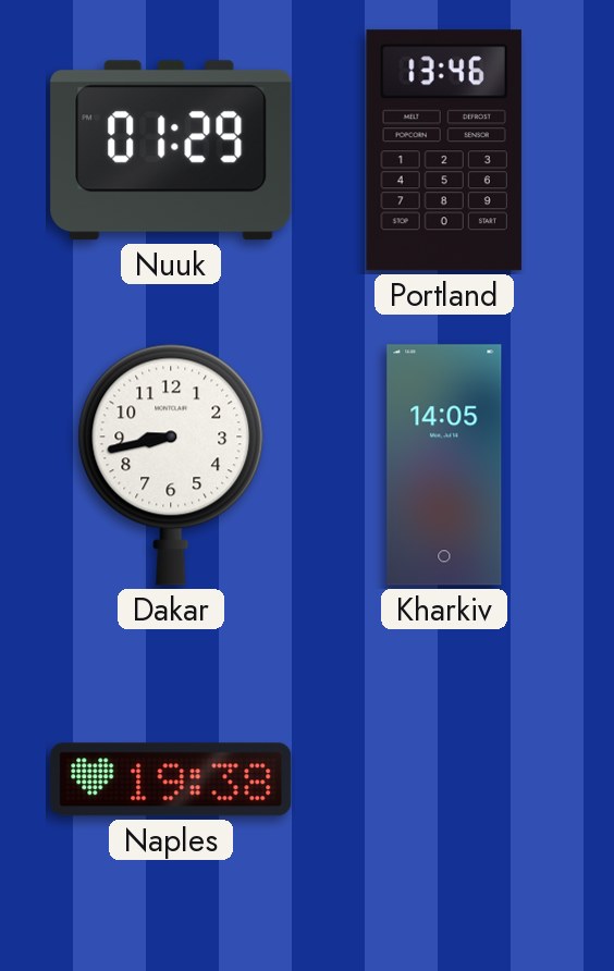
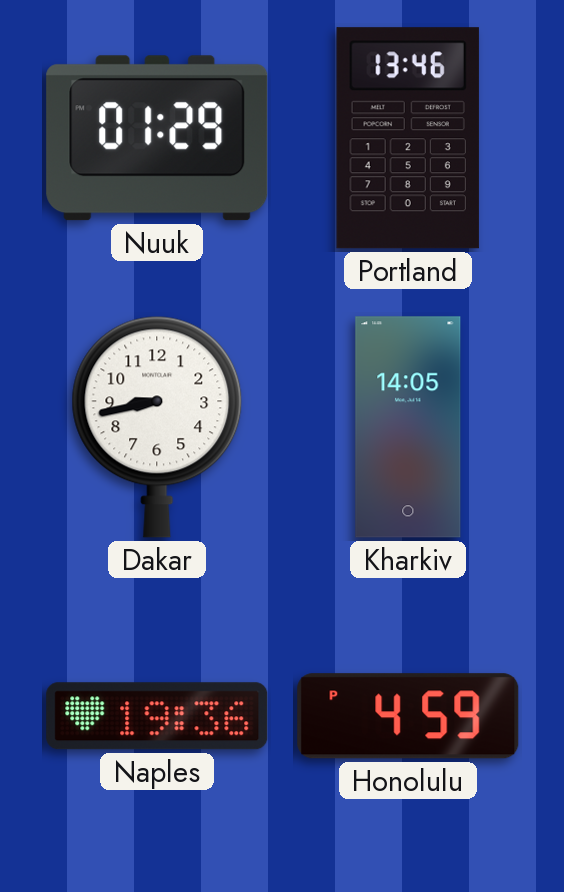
Naples: 19:38 -> 19:36 (157, 716)
Honolulu: none -> 4:59 (408, 716)
